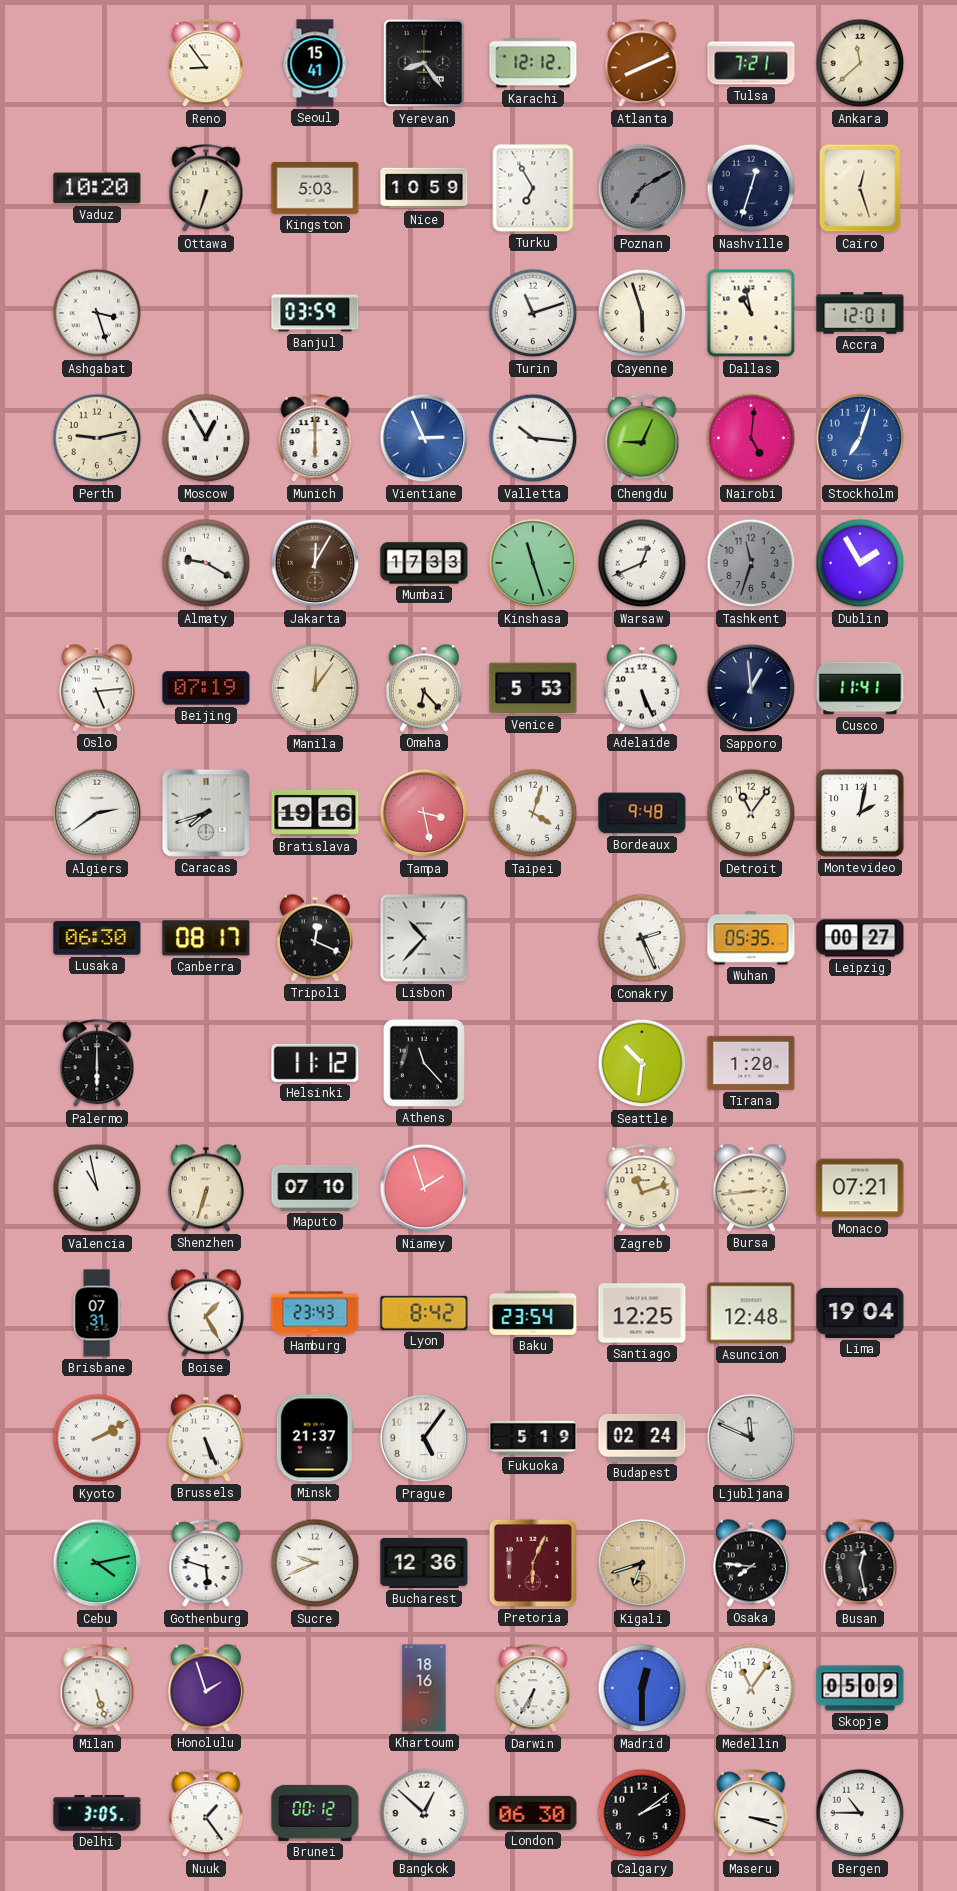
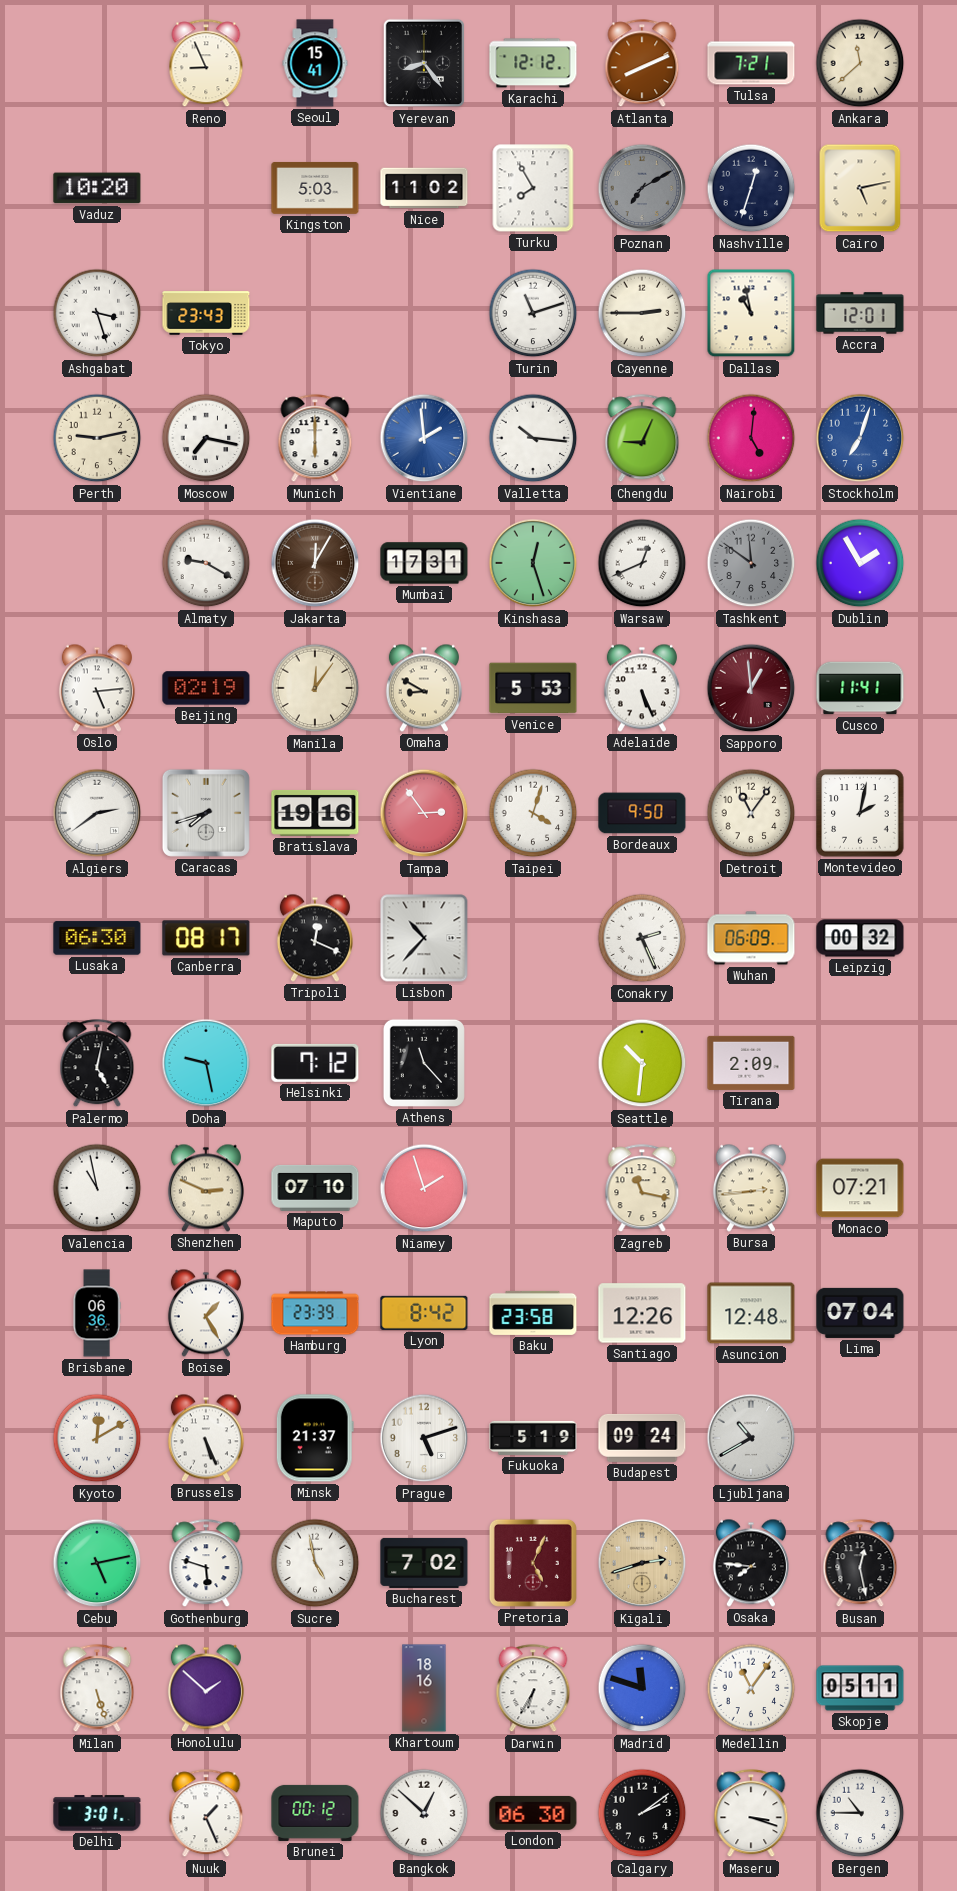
Reno: 8:54 -> 8:56 (206, 64)
Ottawa: 6:33 -> none (206, 189)
Nice: 10:59 -> 11:02 (424, 188)
Turku: 6:55 -> 7:55 (533, 188)
Cairo: 12:27 -> 5:13 (860, 188)
Tokyo: none -> 23:43 (206, 313)
Banjul: 03:59 -> none (315, 313)
Cayenne: 5:57 -> 2:45 (642, 313)
Moscow: 12:55 -> 7:17 (206, 438)
Vientiane: 2:56 -> 1:59 (424, 438)
Mumbai: 17:33 -> 17:31 (424, 563)
Kinshasa: 11:27 -> 12:27 (533, 563)
Tashkent: 11:33 -> 11:51 (751, 563)
Beijing: 07:19 -> 02:19 (206, 688)
Omaha: 6:23 -> 8:50 (424, 688)
Sapporo dial: navy -> burgundy (751, 688)
Tampa: 3:28 -> 2:54 (424, 813)
Bordeaux: 9:48 -> 9:50 (642, 813)
Wuhan: 05:35 -> 06:09 (751, 938)
Leipzig: 00:27 -> 00:32 (860, 938)
Palermo: 6:00 -> 5:02 (97, 1064)
Doha: none -> 9:28 (206, 1063)
Helsinki: 11:12 -> 7:12 (315, 1063)
Tirana: 1:20 -> 2:09 (751, 1063)
Shenzhen: 6:33 -> 2:49 (206, 1188)
Zagreb: 11:12 -> 11:17 (642, 1189)
Brisbane: 07:31 -> 06:36 (97, 1313)
Hamburg: 23:43 -> 23:39 (315, 1313)
Baku: 23:54 -> 23:58 (533, 1313)
Santiago: 12:25 -> 12:26 (642, 1313)
Lima: 19:04 -> 07:04 (860, 1313)
Kyoto: 2:10 -> 12:10 (97, 1438)
Prague: 5:06 -> 5:12 (424, 1438)
Budapest: 02:24 -> 09:24 (642, 1438)
Ljubljana: 11:49 -> 10:40 (751, 1438)
Cebu: 4:13 -> 5:13 (97, 1563)
Sucre: 9:41 -> 4:58 (315, 1563)
Bucharest: 12:36 -> 7:02 (424, 1563)
Pretoria: 6:04 -> 5:04 (533, 1563)
Kigali: 6:42 -> 2:42 (642, 1563)
Honolulu: 1:57 -> 1:52 (206, 1688)
Madrid: 12:30 -> 11:48 (642, 1688)
Skopje: 05:09 -> 05:11 (860, 1688)
Delhi: 3:05 -> 3:01 (97, 1813)
Nuuk: 1:24 -> 1:26 (206, 1814)
